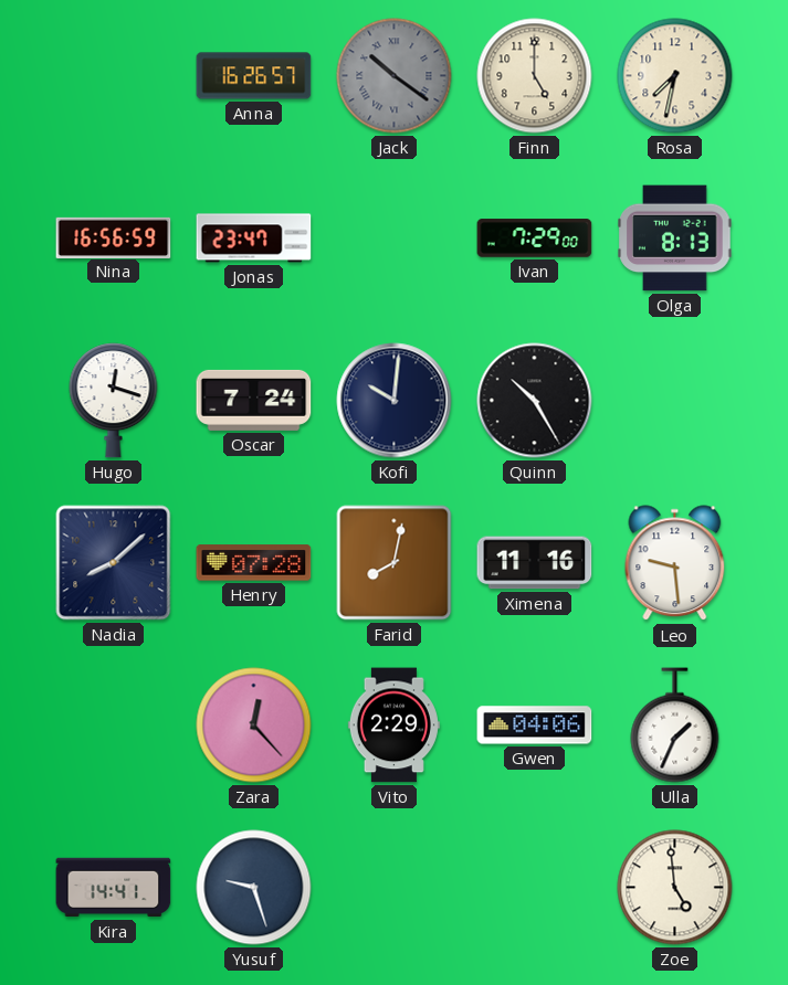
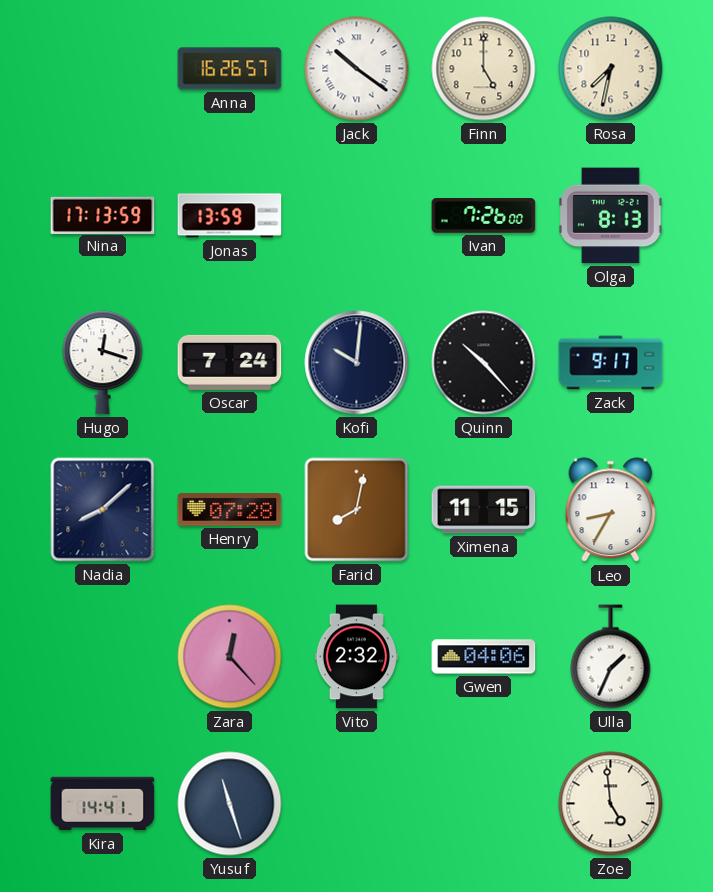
Jack dial: grey -> white (357, 69)
Nina: 16:56 -> 17:13 (103, 215)
Jonas: 23:47 -> 13:59 (230, 216)
Ivan: 7:29 -> 7:26 (484, 216)
Quinn: 10:25 -> 10:23 (484, 363)
Zack: none -> 9:17 (611, 363)
Ximena: 11:16 -> 11:15 (484, 510)
Leo: 9:29 -> 8:35 (611, 510)
Vito: 2:29 -> 2:32 (356, 657)
Yusuf: 9:27 -> 11:27 (230, 804)
